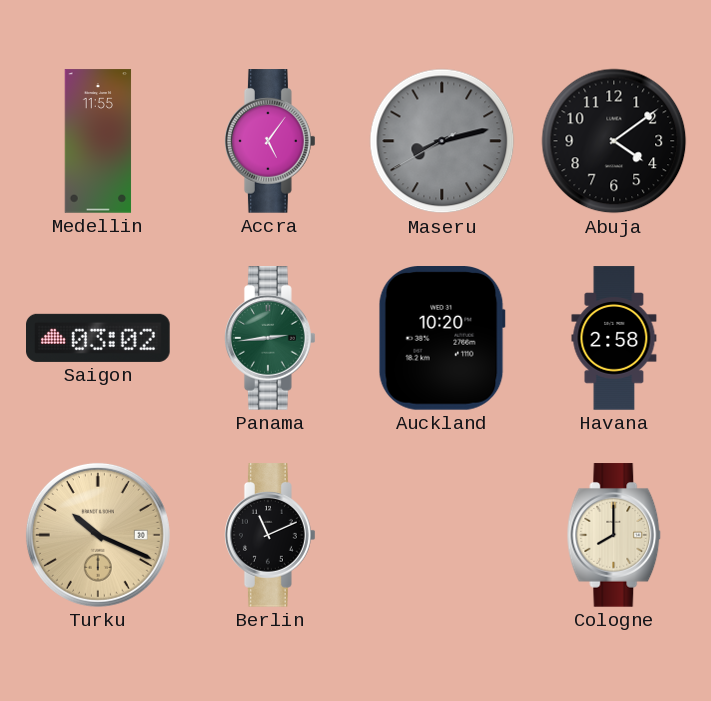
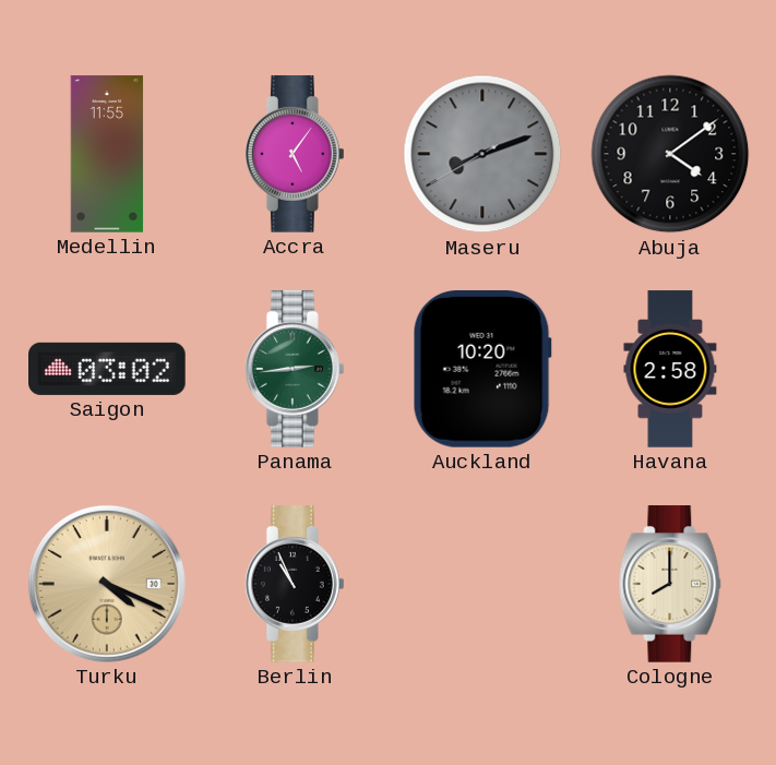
Maseru: 8:12 -> 8:11 (482, 154)
Turku: 10:19 -> 4:19 (107, 584)
Berlin: 11:11 -> 10:56 (296, 584)
